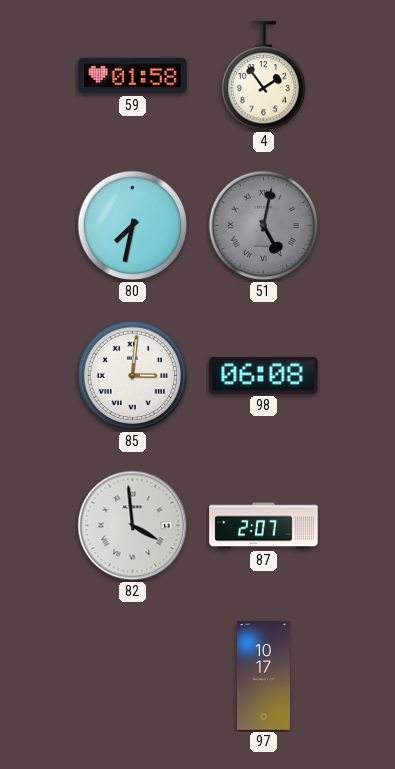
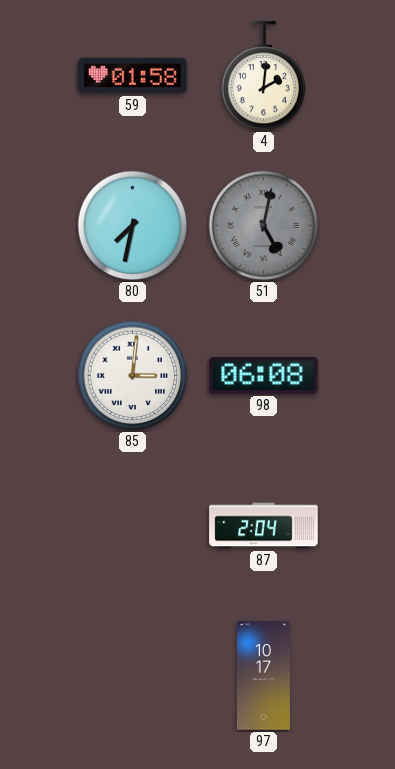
4: 1:54 -> 2:01 (264, 76)
82: 3:59 -> none (133, 526)
87: 2:07 -> 2:04 (264, 526)
